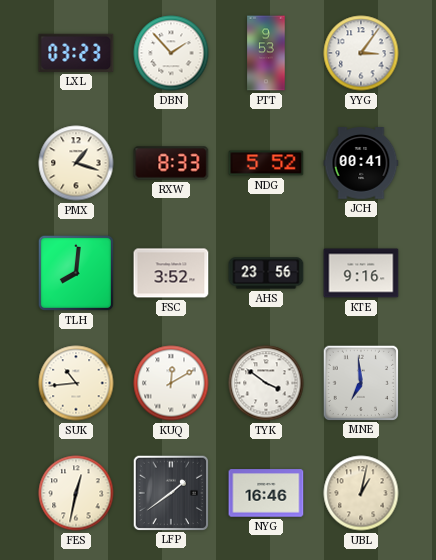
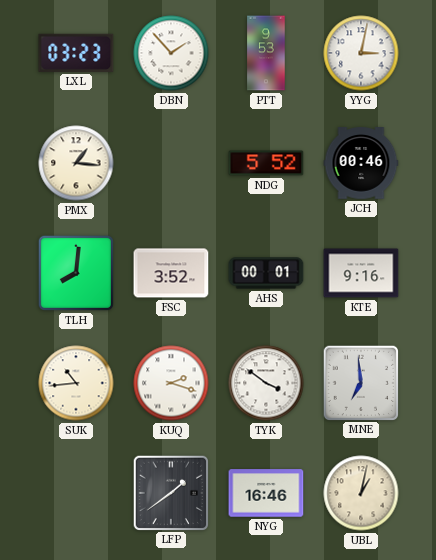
YYG: 3:06 -> 3:02 (361, 53)
PMX: 1:18 -> 1:16 (76, 163)
RXW: 8:33 -> none (171, 163)
JCH: 00:41 -> 00:46 (361, 163)
AHS: 23:56 -> 00:01 (266, 273)
KUQ: 12:10 -> 2:18 (171, 383)
FES: 12:32 -> none (76, 493)
